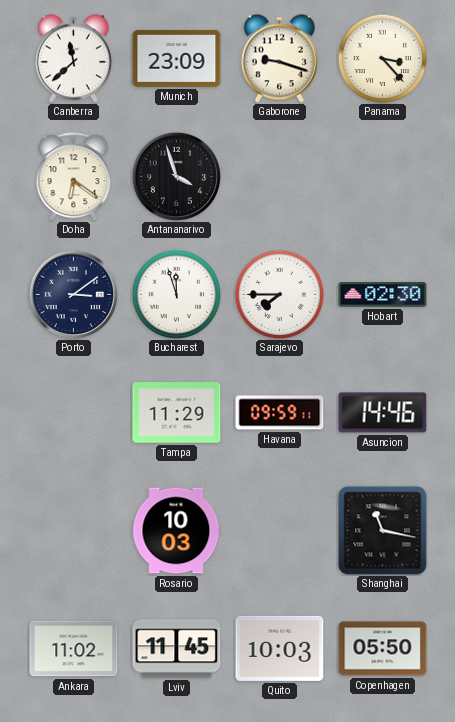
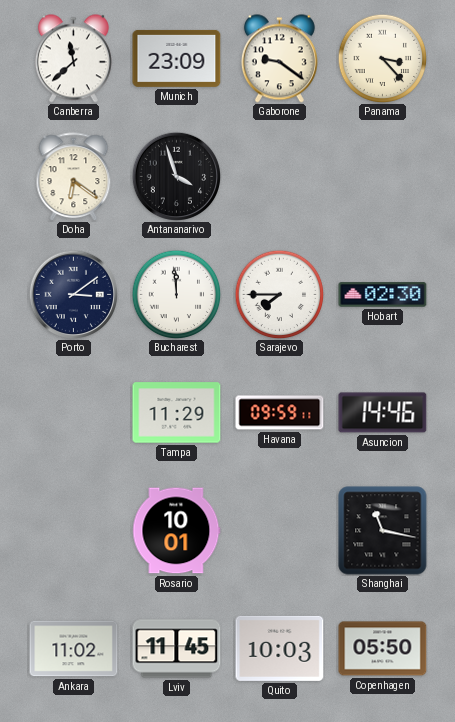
Gaborone: 9:18 -> 9:21 (279, 59)
Bucharest: 11:57 -> 11:59 (176, 294)
Rosario: 10:03 -> 10:01 (177, 531)
